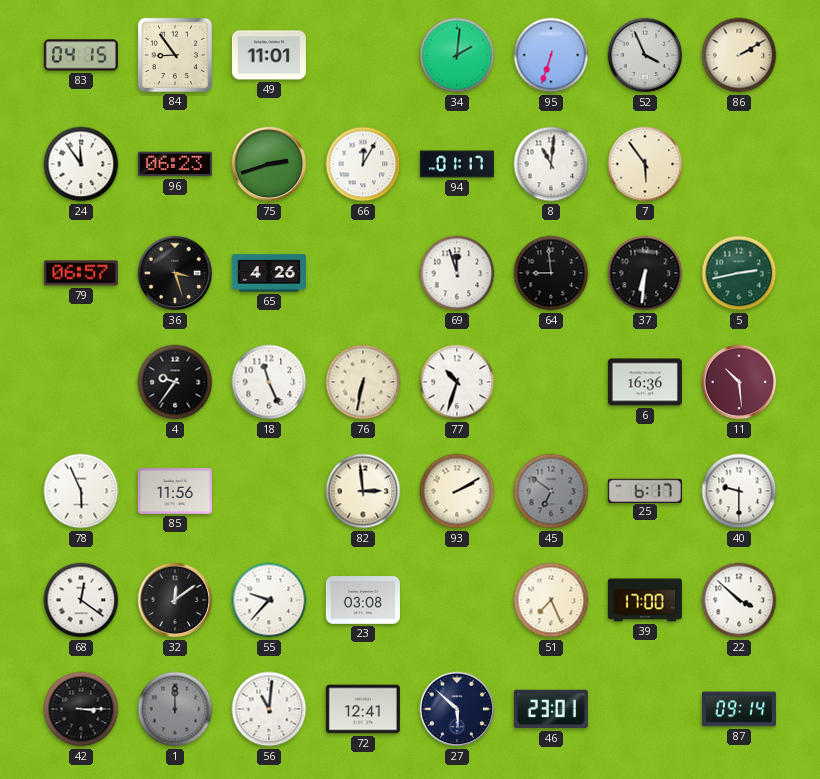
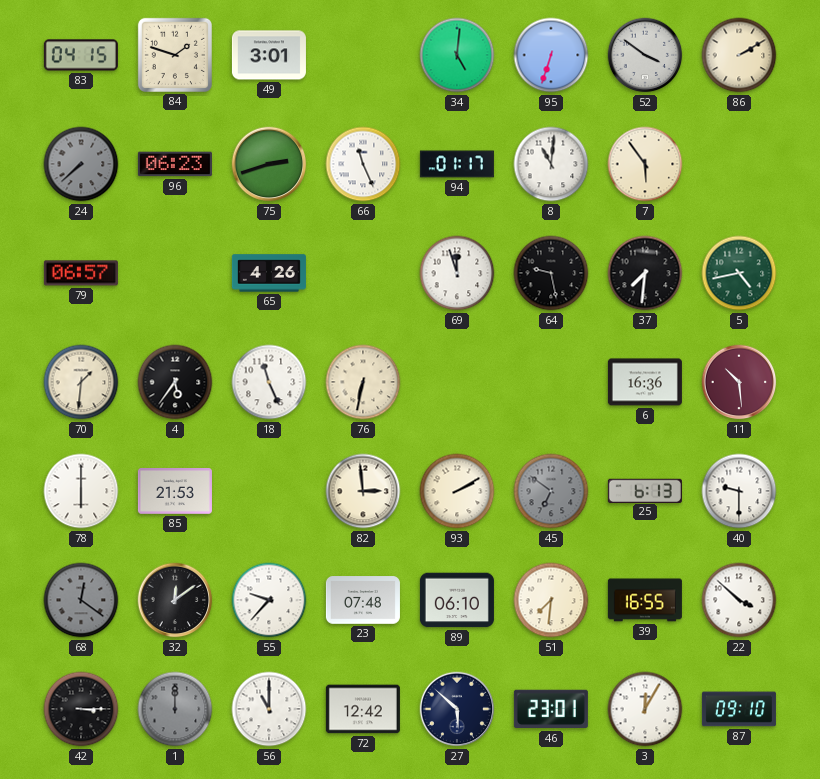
84: 8:54 -> 1:48 (175, 55)
49: 11:01 -> 3:01 (269, 55)
34: 2:01 -> 5:01 (457, 55)
52: 3:56 -> 3:51 (645, 55)
24: 11:54 -> 7:38 (81, 164)
24 dial: white -> grey (81, 164)
66: 12:05 -> 11:26 (363, 164)
36: 3:27 -> none (175, 273)
64: 8:59 -> 9:28 (551, 273)
37: 6:31 -> 7:31 (645, 273)
5: 2:43 -> 4:43 (739, 273)
70: none -> 1:31 (81, 382)
4: 9:36 -> 5:36 (175, 382)
77: 10:33 -> none (457, 382)
78: 5:56 -> 6:00 (81, 491)
85: 11:56 -> 21:53 (175, 492)
25: 6:17 -> 6:13 (645, 490)
68 dial: white -> grey (81, 600)
23: 03:08 -> 07:48 (363, 600)
89: none -> 06:10 (457, 600)
51: 7:26 -> 7:31 (551, 600)
39: 17:00 -> 16:55 (645, 600)
56: 11:01 -> 11:00 (269, 709)
72: 12:41 -> 12:42 (363, 709)
3: none -> 12:05 (645, 709)
87: 09:14 -> 09:10 (739, 709)
